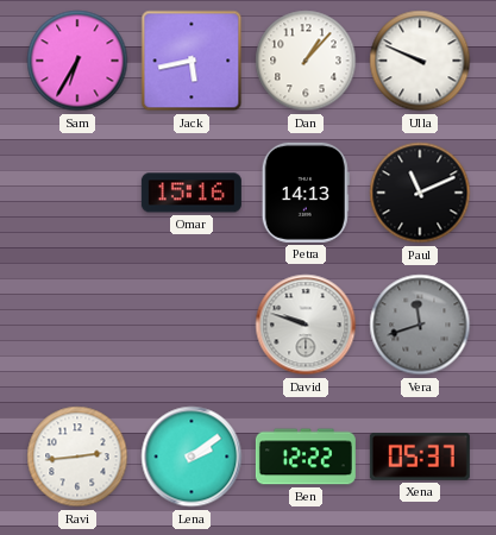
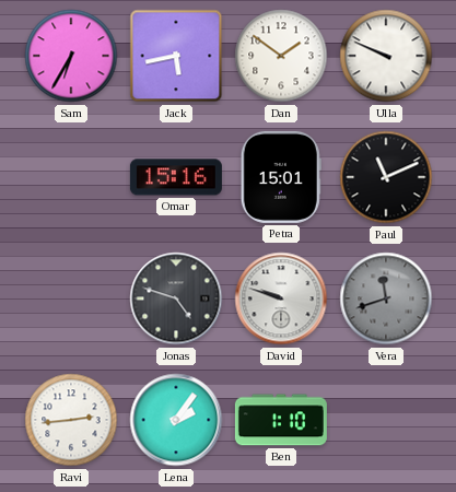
Dan: 1:07 -> 1:51 (281, 56)
Petra: 14:13 -> 15:01 (281, 177)
Jonas: none -> 4:48 (176, 298)
Lena: 2:09 -> 2:06 (176, 420)
Ben: 12:22 -> 1:10 (281, 420)
Xena: 05:37 -> none (420, 458)
